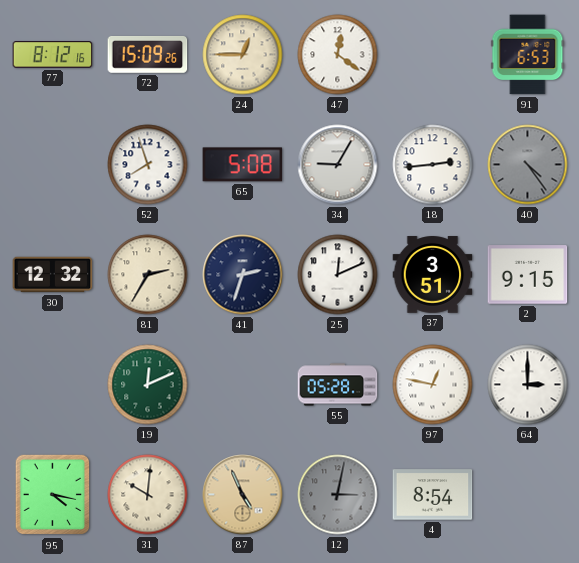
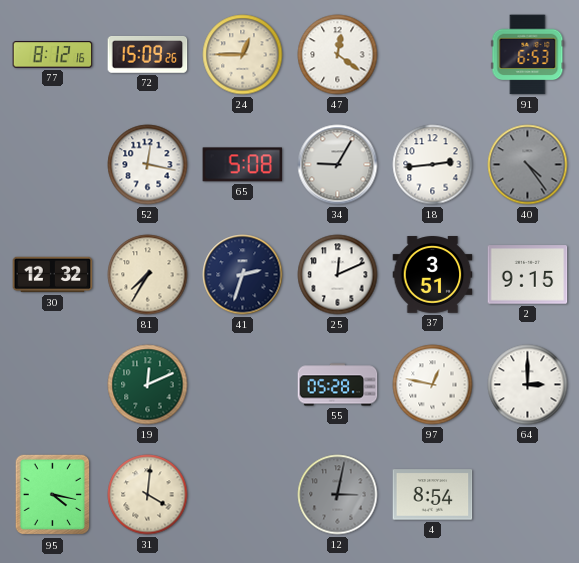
52: 7:57 -> 12:17 (148, 165)
81: 2:35 -> 7:35 (148, 275)
31: 10:01 -> 4:01 (148, 495)
87: 4:56 -> none (243, 495)
